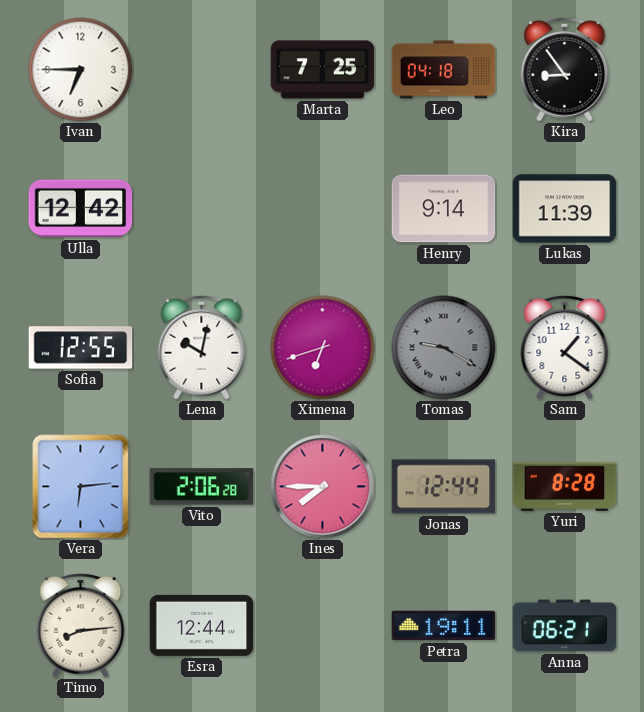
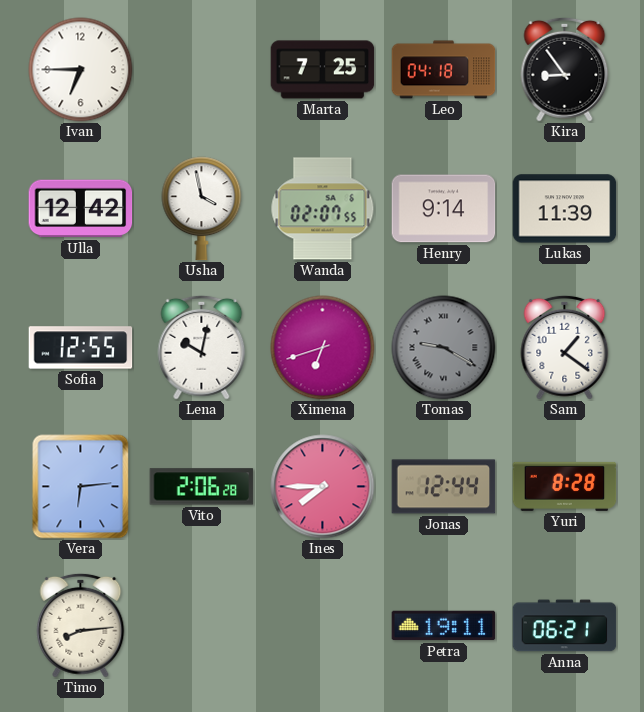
Usha: none -> 3:58 (202, 209)
Wanda: none -> 02:07 (323, 209)
Esra: 12:44 -> none (202, 625)
